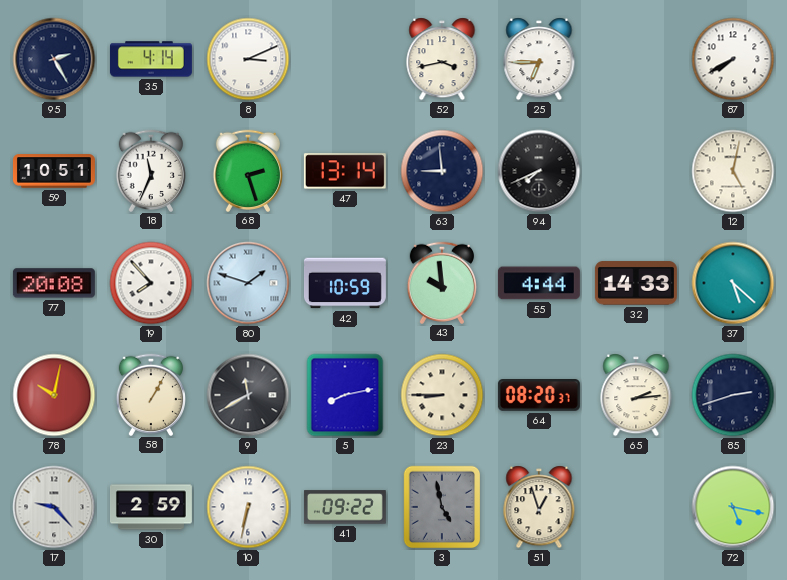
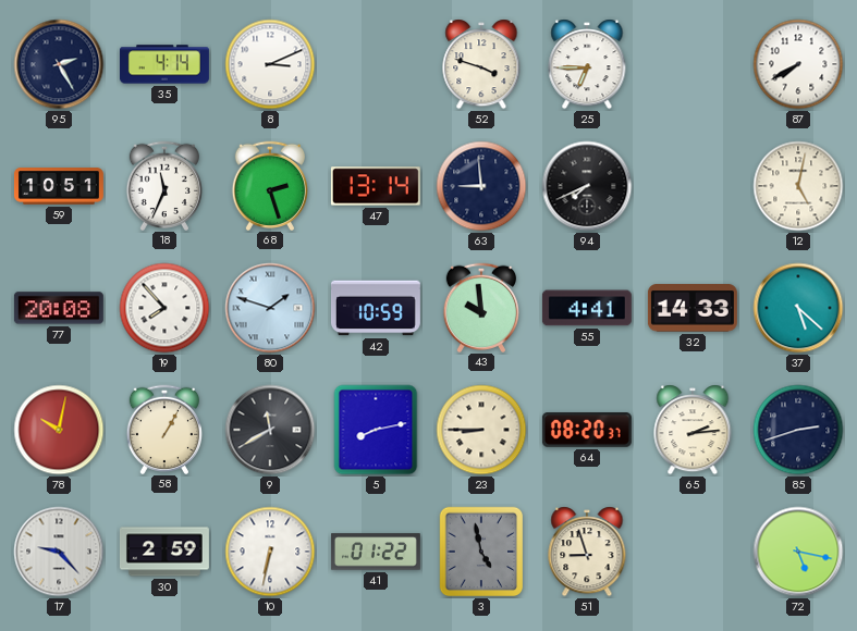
52: 3:43 -> 3:48 (481, 64)
55: 4:44 -> 4:41 (587, 308)
41: 09:22 -> 01:22 (376, 552)
51: 12:57 -> 8:57 (587, 552)
